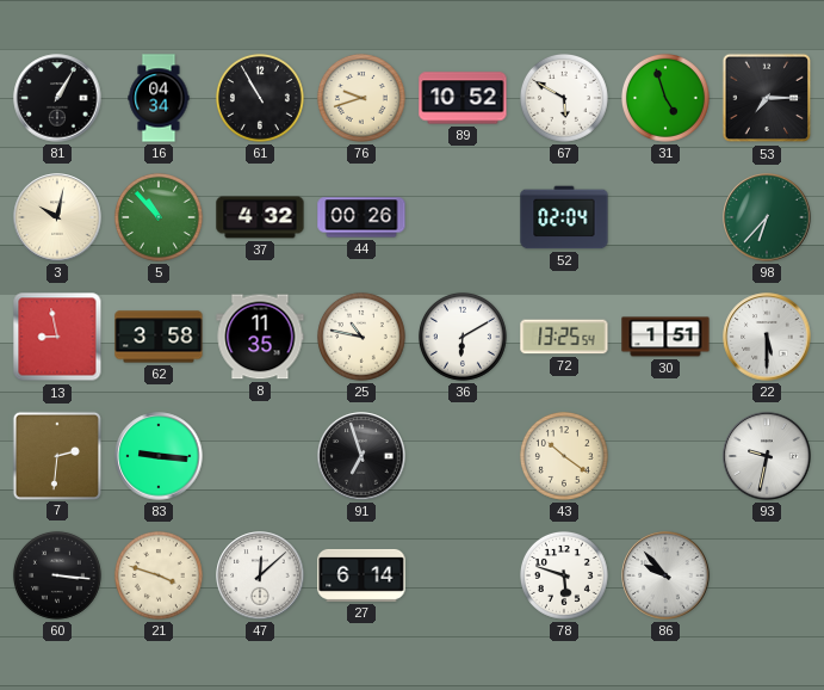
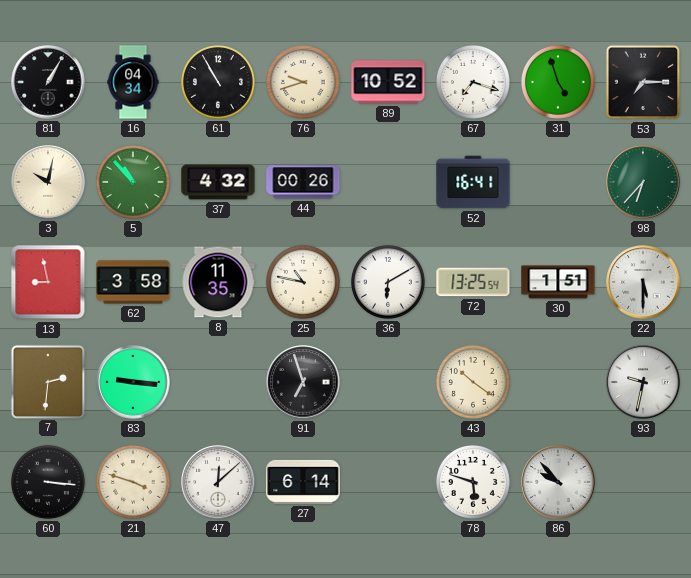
67: 5:50 -> 7:18 (473, 82)
52: 02:04 -> 16:41 (473, 182)
